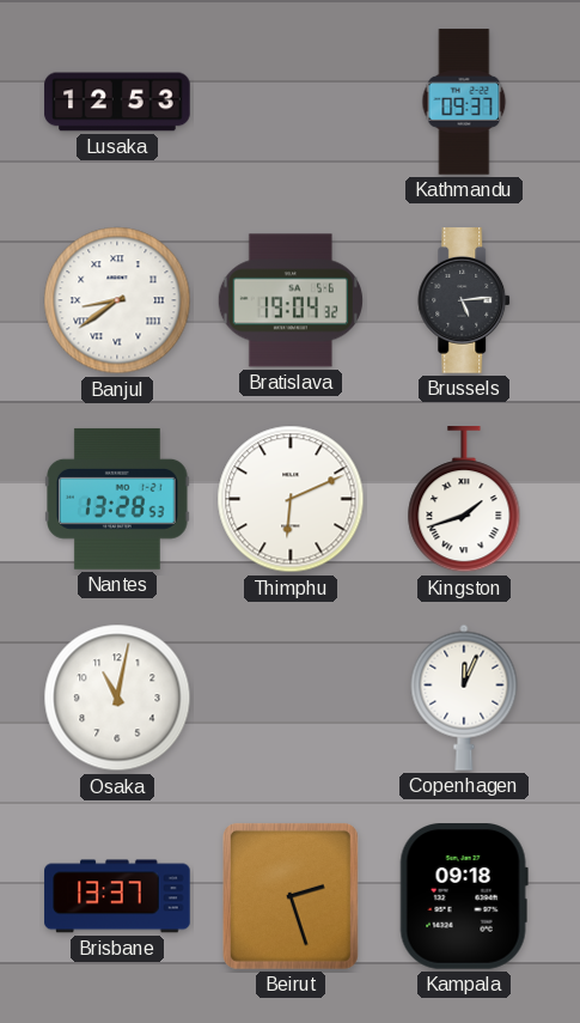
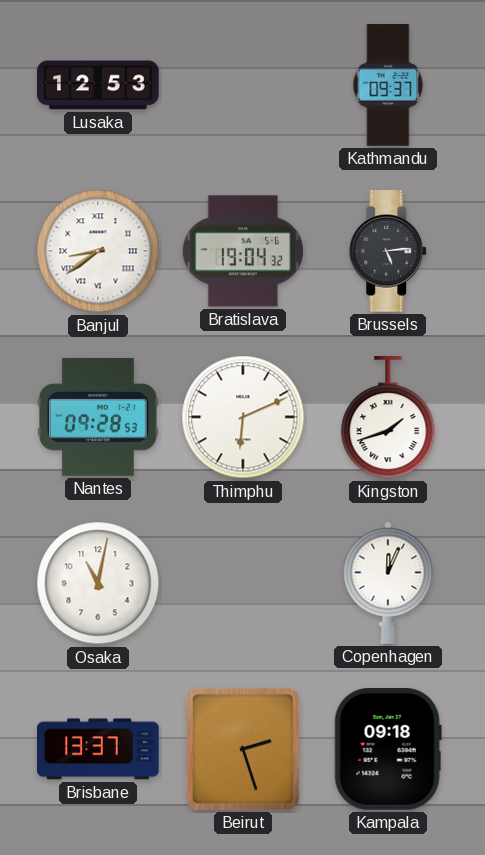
Nantes: 13:28 -> 09:28 (99, 417)
